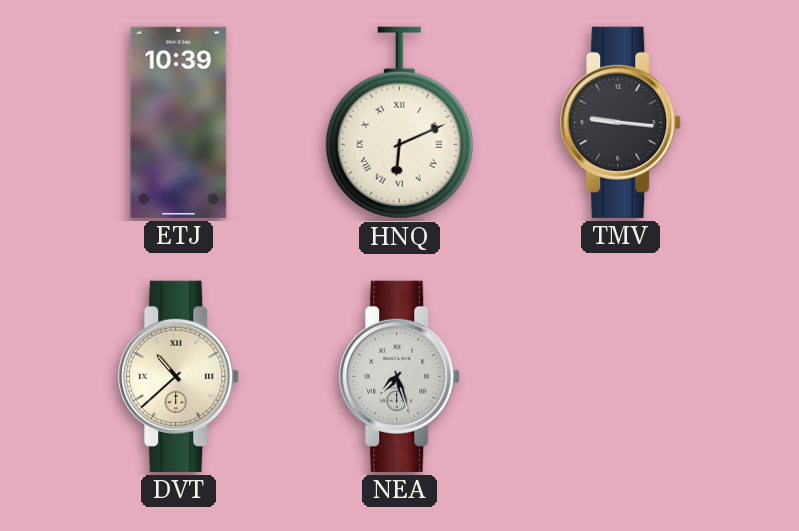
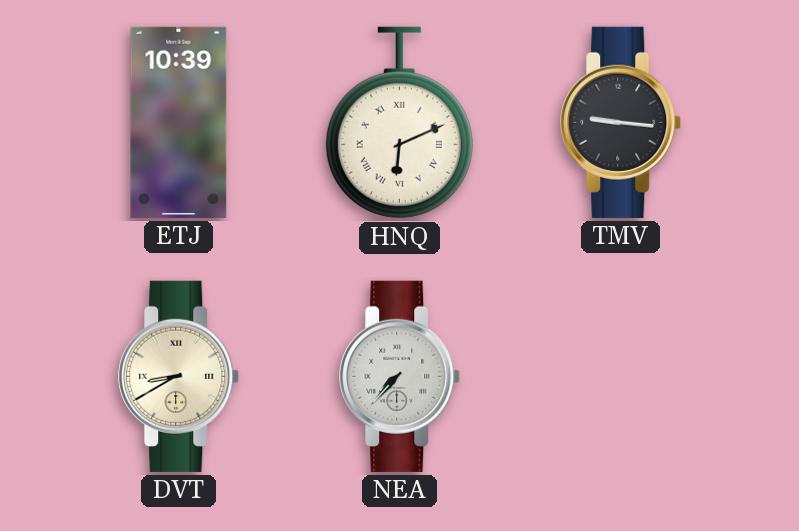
DVT: 10:38 -> 8:40 (179, 376)
NEA: 7:27 -> 7:37 (400, 376)
